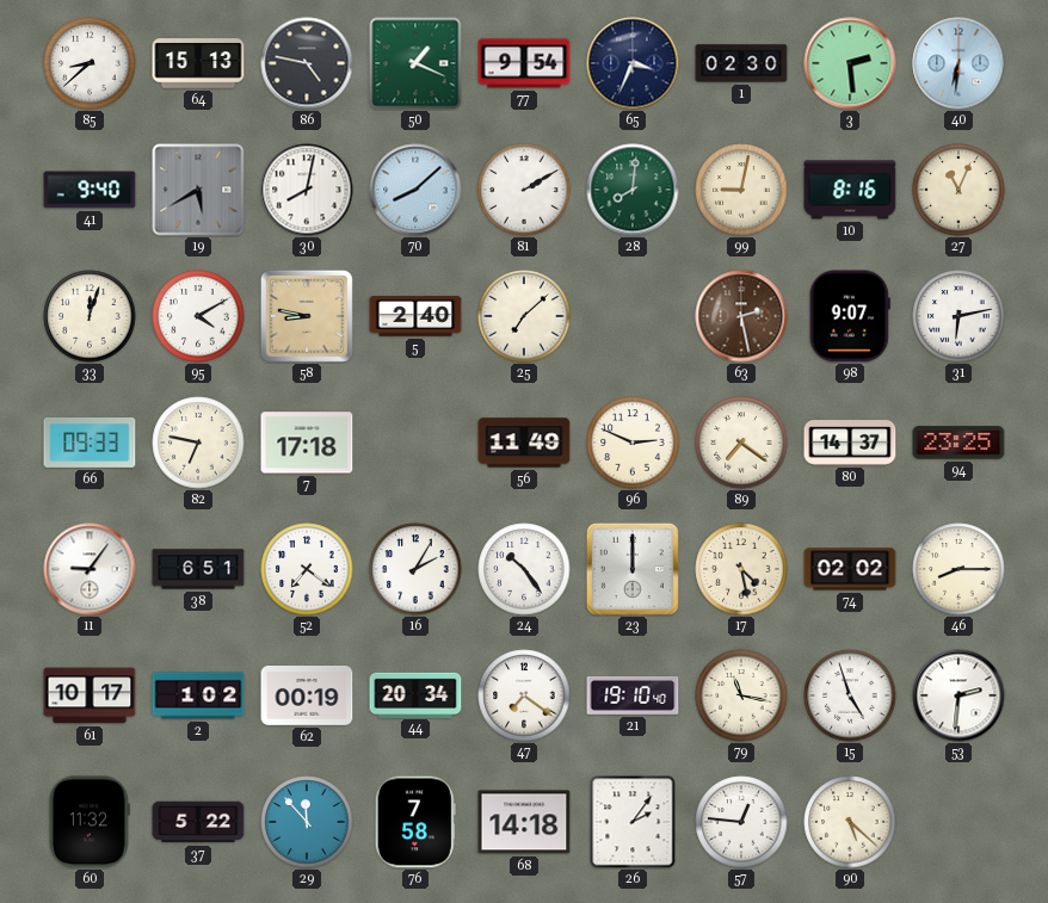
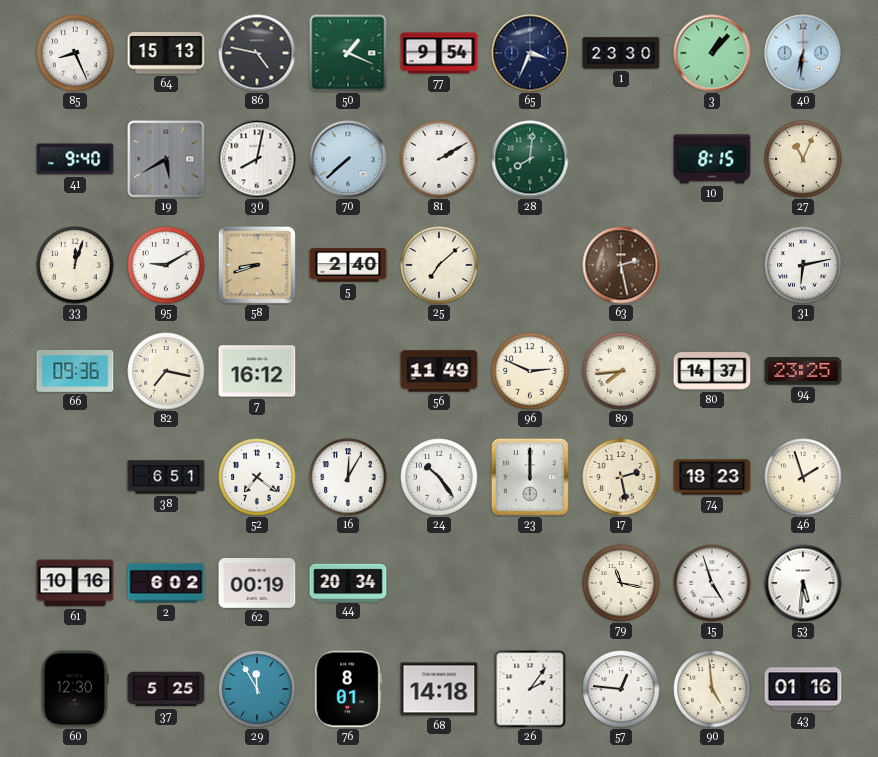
85: 8:38 -> 8:26 (75, 53)
1: 02:30 -> 23:30 (621, 53)
3: 2:29 -> 1:07 (712, 53)
70: 8:08 -> 7:38 (348, 159)
99: 9:02 -> none (741, 190)
10: 8:16 -> 8:15 (712, 159)
95: 4:10 -> 9:10 (166, 265)
58: 8:47 -> 8:42 (257, 265)
98: 9:07 -> none (850, 316)
66: 09:33 -> 09:36 (75, 371)
82: 6:47 -> 7:17 (166, 371)
7: 17:18 -> 16:12 (257, 371)
89: 7:21 -> 7:44 (621, 371)
11: 9:06 -> none (90, 569)
16: 2:05 -> 12:05 (348, 477)
17: 4:28 -> 2:28 (621, 477)
74: 02:02 -> 18:23 (712, 477)
46: 8:15 -> 1:57 (803, 477)
61: 10:17 -> 10:16 (75, 583)
2: 1:02 -> 6:02 (166, 583)
47: 7:21 -> none (524, 695)
21: 19:10 -> none (633, 695)
53: 2:31 -> 5:31 (803, 583)
60: 11:32 -> 12:30 (75, 689)
37: 5:22 -> 5:25 (166, 689)
29: 11:53 -> 11:55 (257, 689)
76: 7:58 -> 8:01 (348, 689)
90: 5:22 -> 4:59 (712, 689)
43: none -> 01:16 (803, 689)
